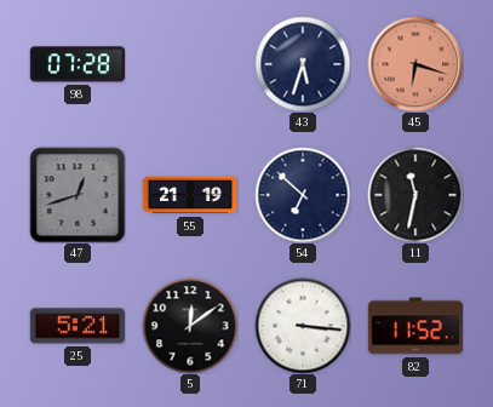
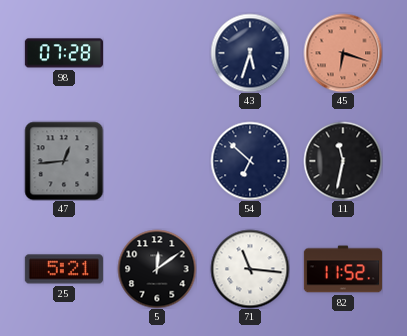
47: 12:42 -> 12:44 (64, 161)
55: 21:19 -> none (189, 195)
71: 3:16 -> 11:16 (250, 269)
